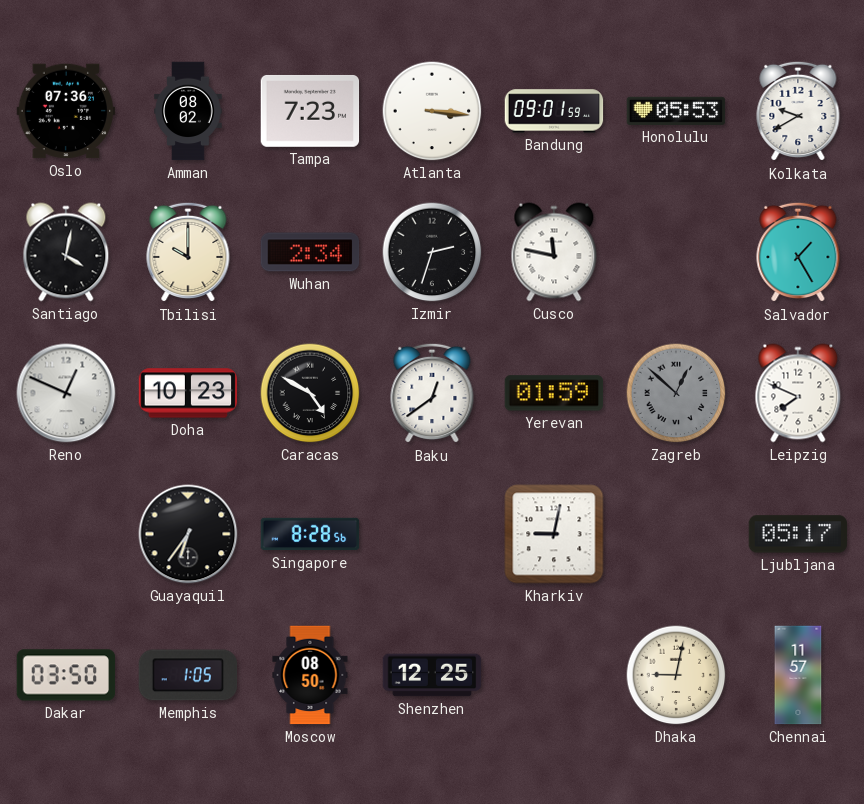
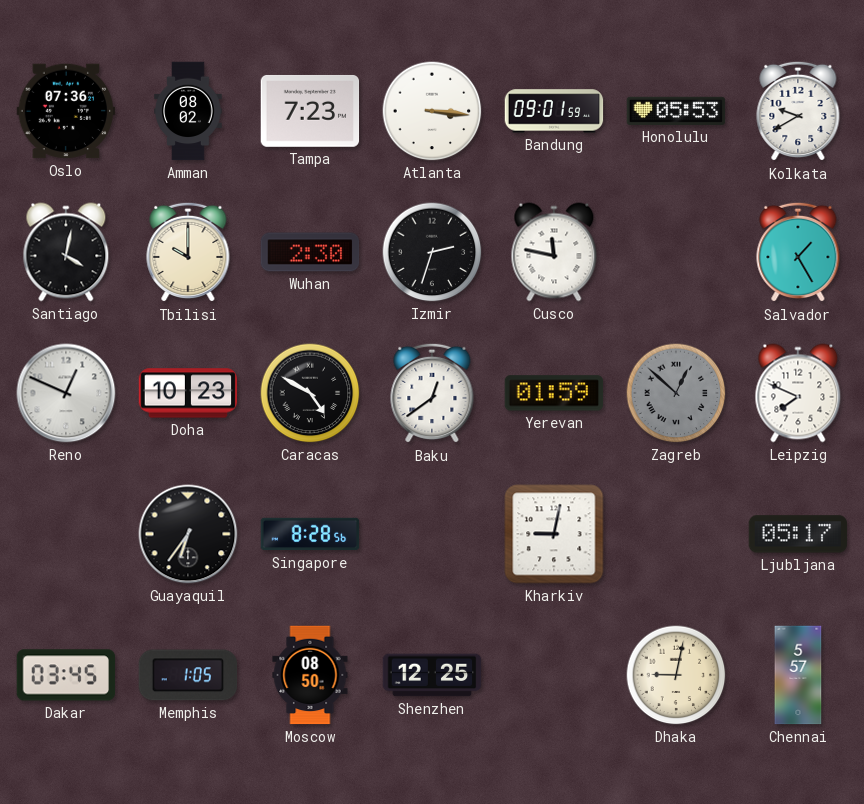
Wuhan: 2:34 -> 2:30 (310, 252)
Dakar: 03:50 -> 03:45 (66, 675)
Chennai: 11:57 -> 5:57 (798, 675)
